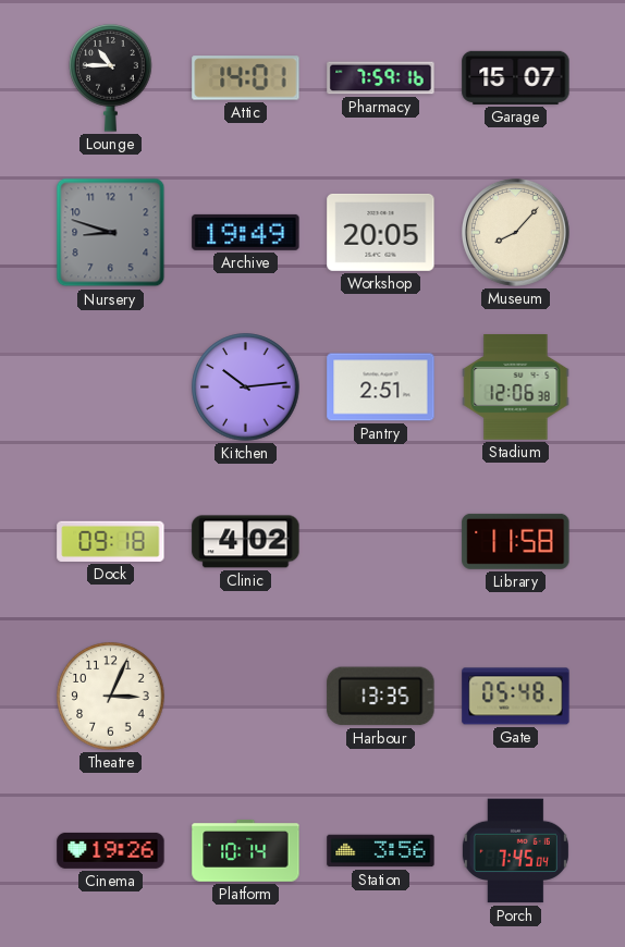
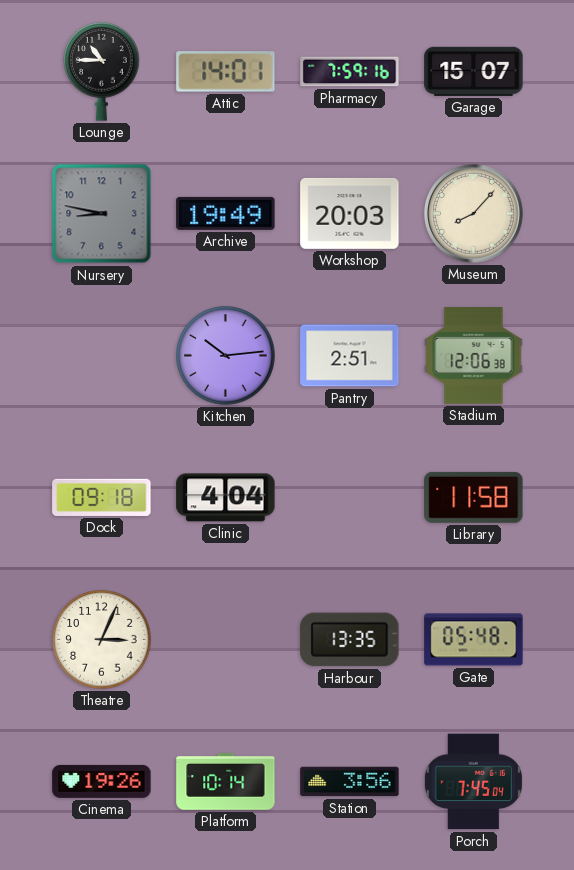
Nursery: 8:48 -> 8:47 (102, 214)
Workshop: 20:05 -> 20:03 (350, 213)
Clinic: 4:02 -> 4:04 (226, 498)
